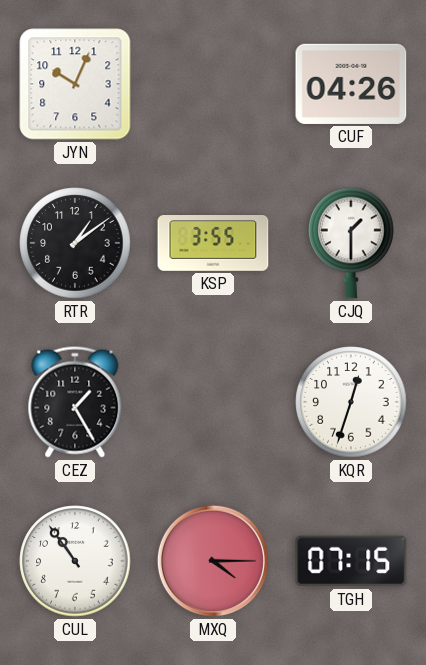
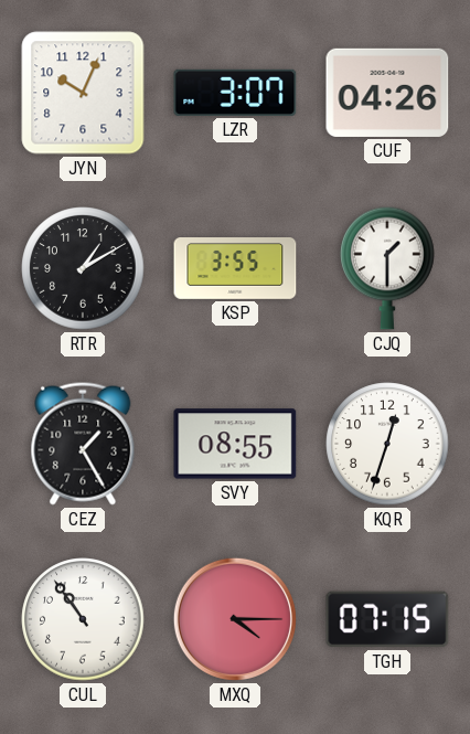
LZR: none -> 3:07 (235, 93)
RTR: 1:09 -> 1:10 (83, 268)
SVY: none -> 08:55 (235, 444)
